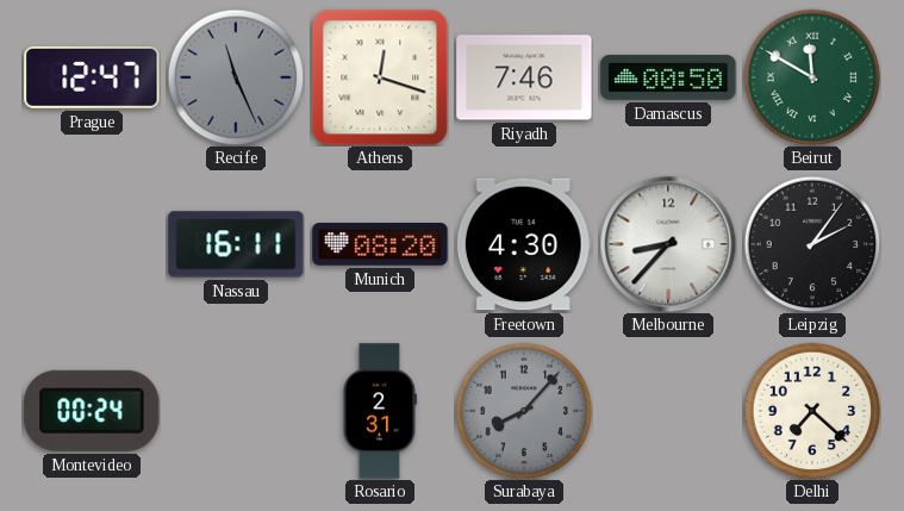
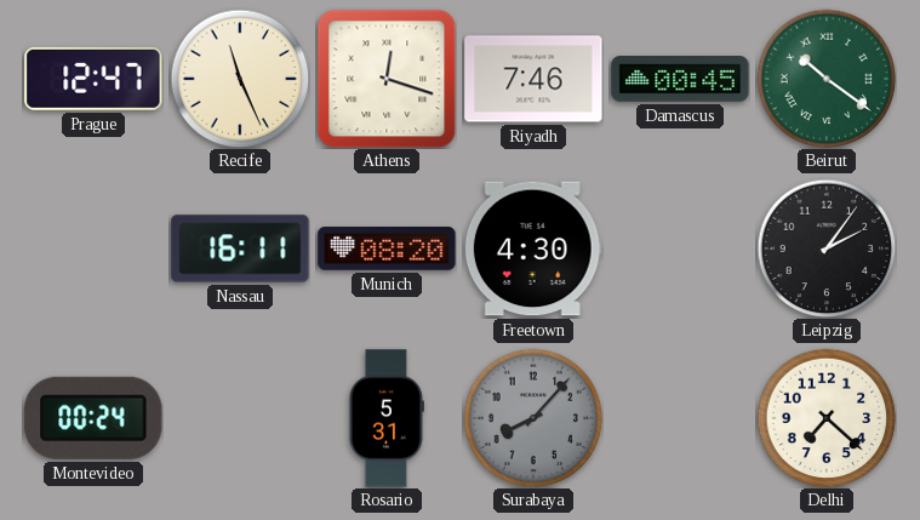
Recife dial: grey -> cream (240, 79)
Damascus: 00:50 -> 00:45 (680, 79)
Beirut: 11:50 -> 10:21 (827, 79)
Melbourne: 8:37 -> none (668, 244)
Rosario: 2:31 -> 5:31 (387, 418)
